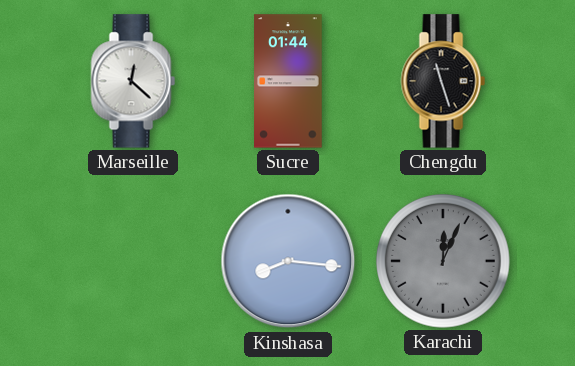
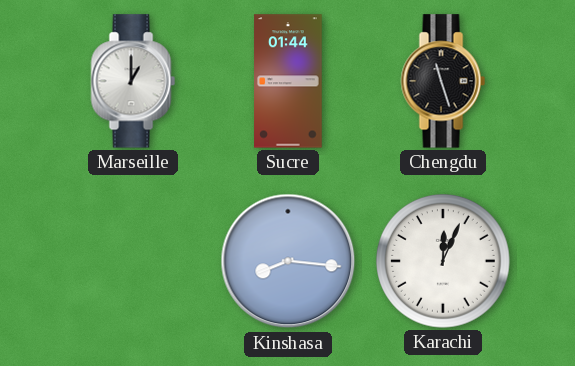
Marseille: 12:22 -> 1:00 (133, 81)
Karachi dial: grey -> white (444, 262)
